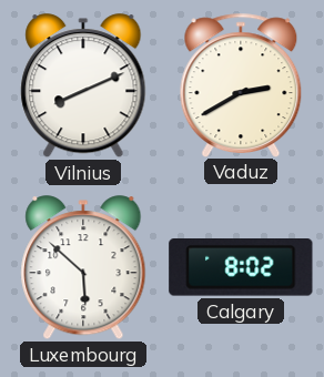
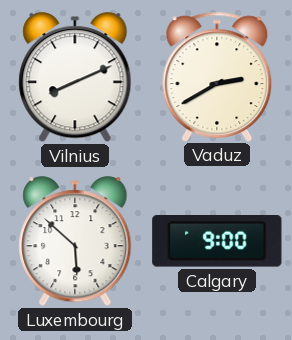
Calgary: 8:02 -> 9:00 (217, 241)
